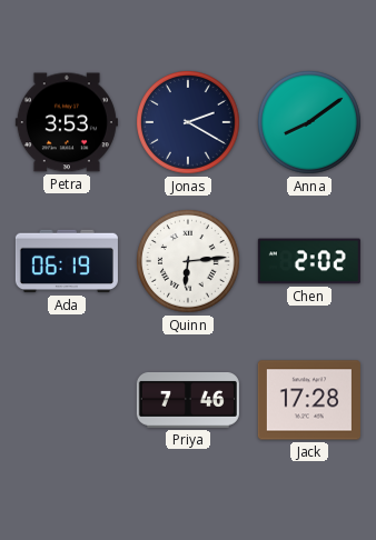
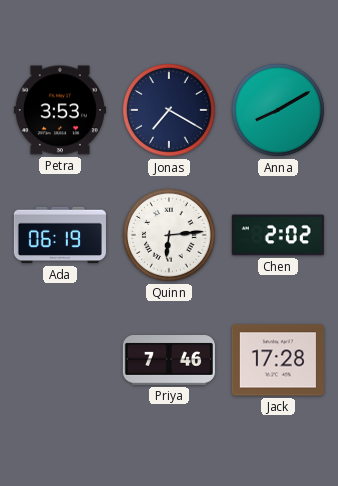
Jonas: 2:20 -> 7:20 (170, 111)
Anna: 8:09 -> 8:10 (279, 111)
